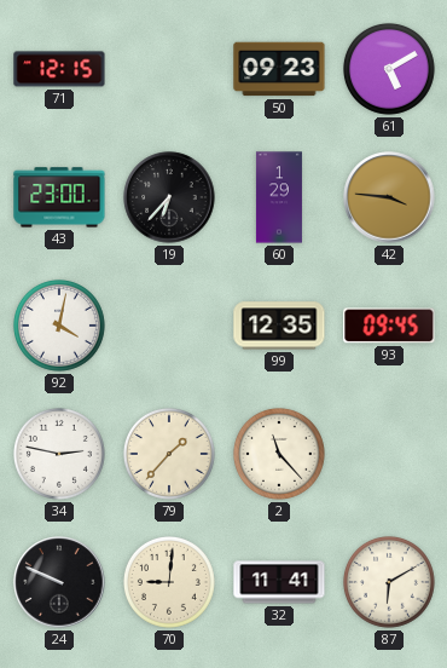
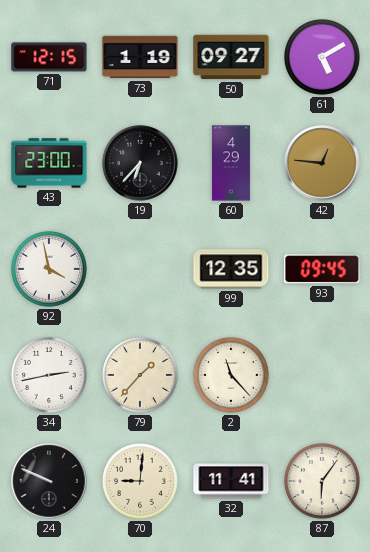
73: none -> 1:19 (140, 57)
50: 09:23 -> 09:27 (231, 57)
60: 1:29 -> 4:29 (231, 163)
42: 3:46 -> 12:46 (322, 163)
92: 4:02 -> 3:58 (49, 269)
34: 2:47 -> 2:43 (49, 375)
87: 6:10 -> 6:06 (322, 481)
